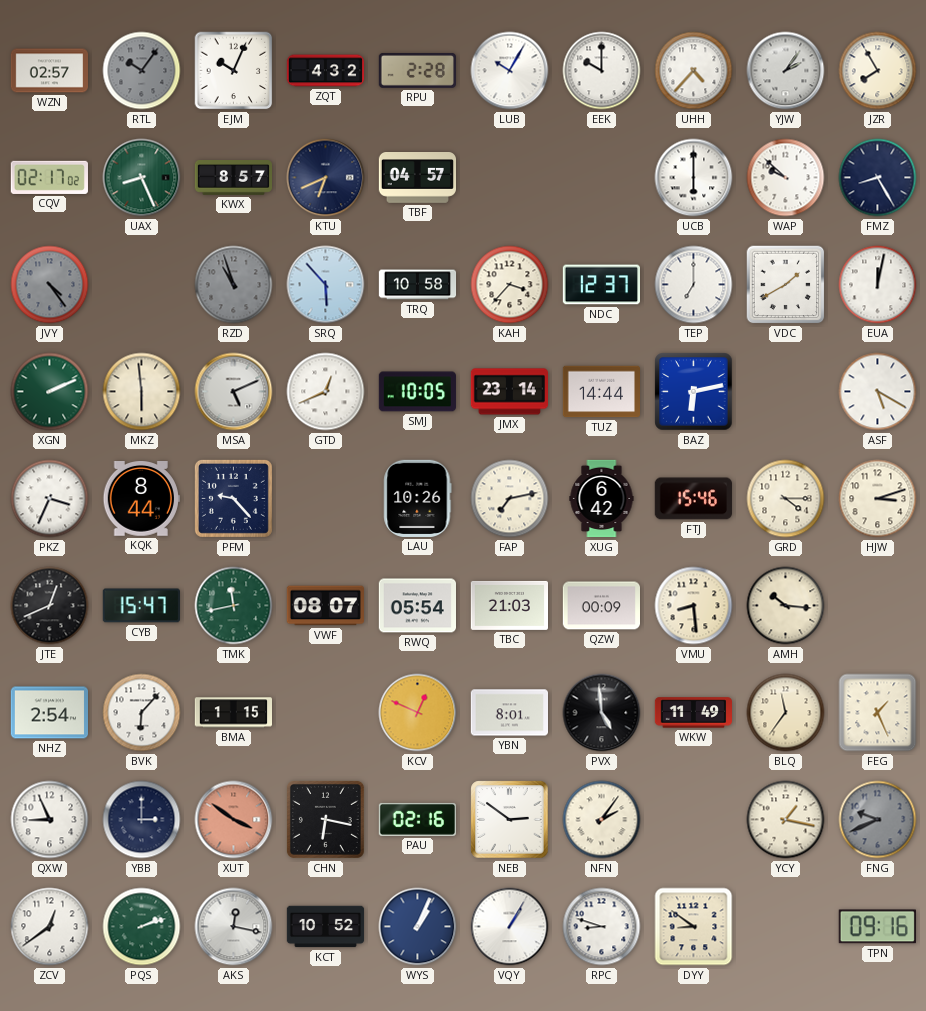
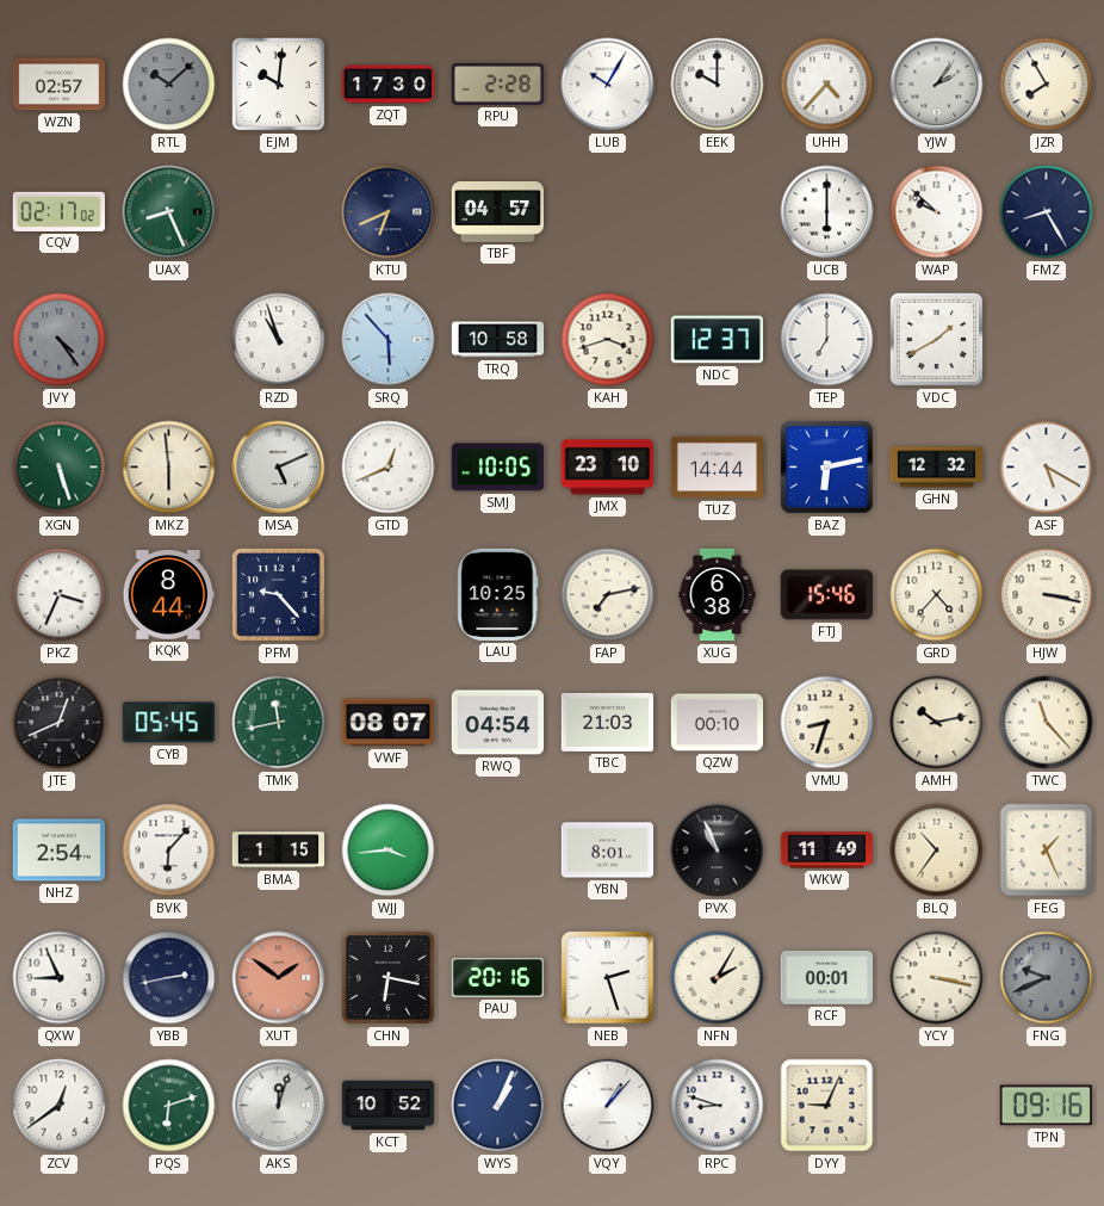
RTL: 10:06 -> 10:08 (169, 85)
EJM: 10:04 -> 10:01 (279, 85)
ZQT: 4:32 -> 17:30 (389, 85)
KWX: 8:57 -> none (233, 178)
RZD dial: grey -> white (279, 340)
KAH: 3:37 -> 3:42 (608, 340)
EUA: 12:02 -> none (878, 285)
XGN: 2:11 -> 5:27 (60, 468)
JMX: 23:14 -> 23:10 (607, 468)
GHN: none -> 12:32 (937, 468)
LAU: 10:26 -> 10:25 (498, 594)
XUG: 6:42 -> 6:38 (718, 595)
GRD: 4:15 -> 4:37 (937, 595)
HJW: 3:12 -> 3:17 (1047, 595)
CYB: 15:47 -> 05:45 (168, 723)
RWQ: 05:54 -> 04:54 (497, 723)
QZW: 00:09 -> 00:10 (717, 723)
VMU: 8:29 -> 8:33 (827, 723)
AMH: 10:16 -> 10:13 (937, 723)
TWC: none -> 11:23 (1047, 723)
WJJ: none -> 3:44 (389, 851)
KCV: 12:49 -> none (418, 713)
PVX: 4:59 -> 10:56 (718, 851)
BLQ: 11:36 -> 10:36 (937, 851)
YBB: 3:00 -> 2:43 (169, 978)
XUT: 3:51 -> 1:51 (279, 978)
PAU: 02:16 -> 20:16 (497, 977)
NEB: 2:51 -> 2:27 (608, 978)
NFN: 2:06 -> 2:05 (718, 978)
RCF: none -> 00:01 (826, 978)
YCY: 1:17 -> 3:17 (937, 978)
PQS: 2:12 -> 6:12 (169, 1106)
AKS: 12:17 -> 12:03 (279, 1106)
VQY: 1:05 -> 1:07 (608, 1106)
DYY: 8:51 -> 9:04 (827, 1106)
